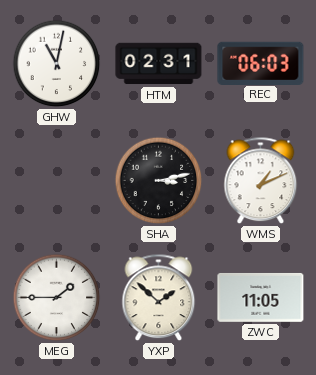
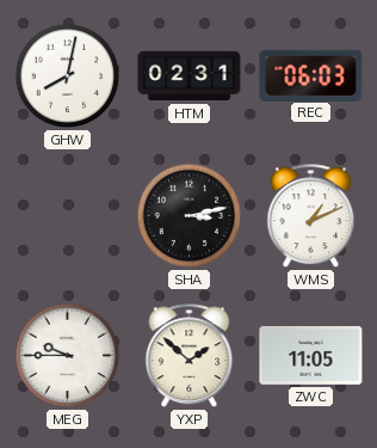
GHW: 11:02 -> 8:02 (68, 76)
MEG: 1:45 -> 9:45 (68, 356)
